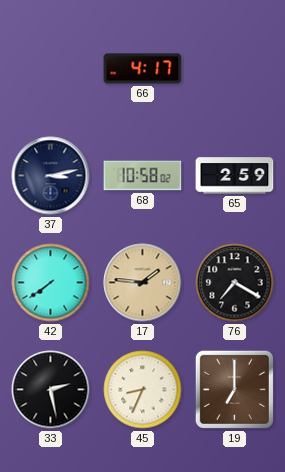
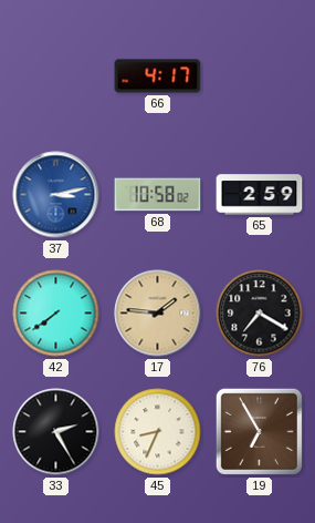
37 dial: navy -> blue (56, 195)
33: 2:28 -> 2:25 (56, 432)
19: 7:00 -> 6:55 (259, 431)
